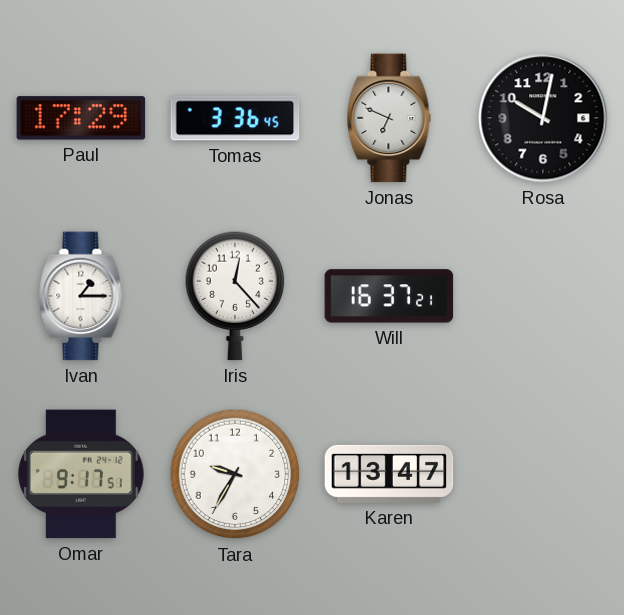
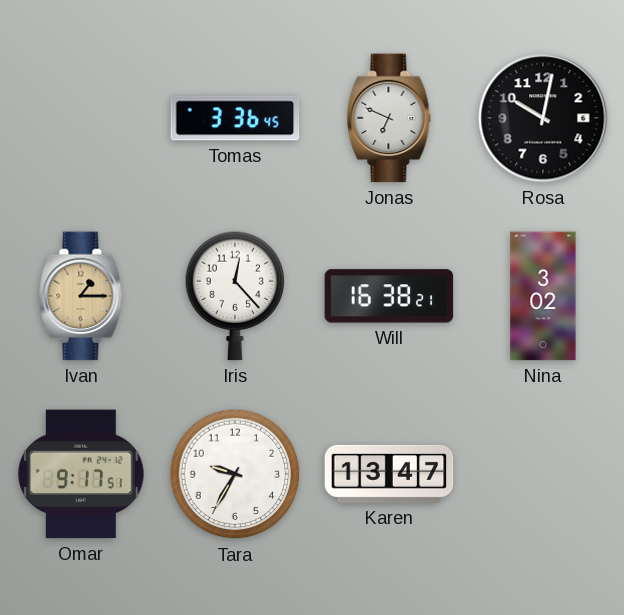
Paul: 17:29 -> none (81, 118)
Ivan dial: white -> champagne (81, 296)
Will: 16:37 -> 16:38 (389, 296)
Nina: none -> 3:02 (543, 296)
